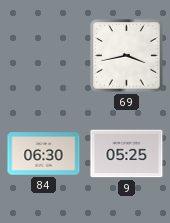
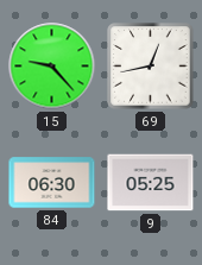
15: none -> 9:23 (52, 67)
69: 3:43 -> 12:43 (151, 67)
